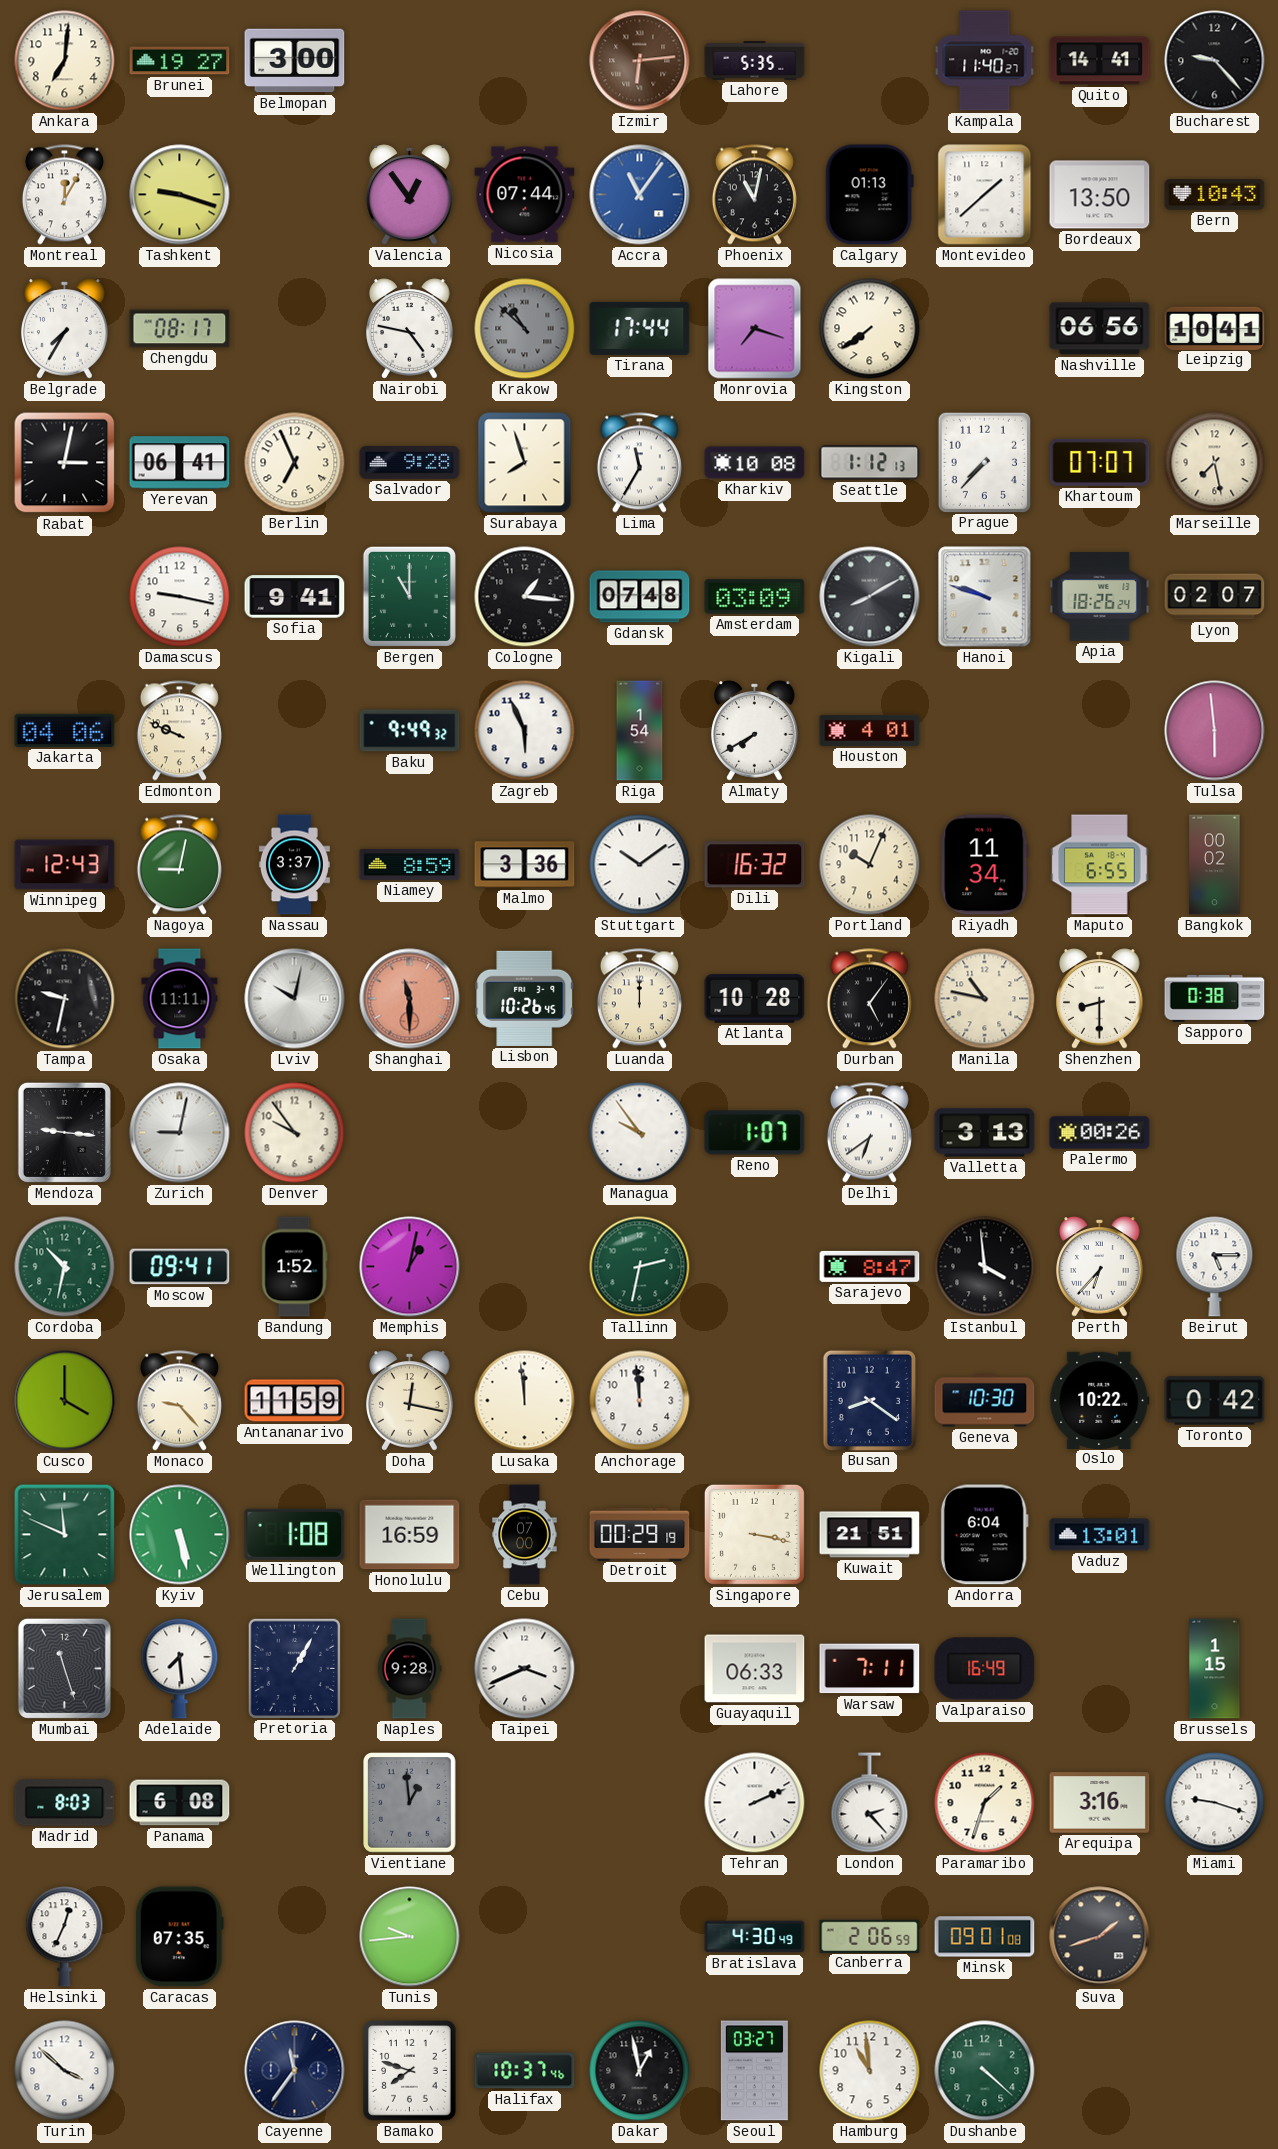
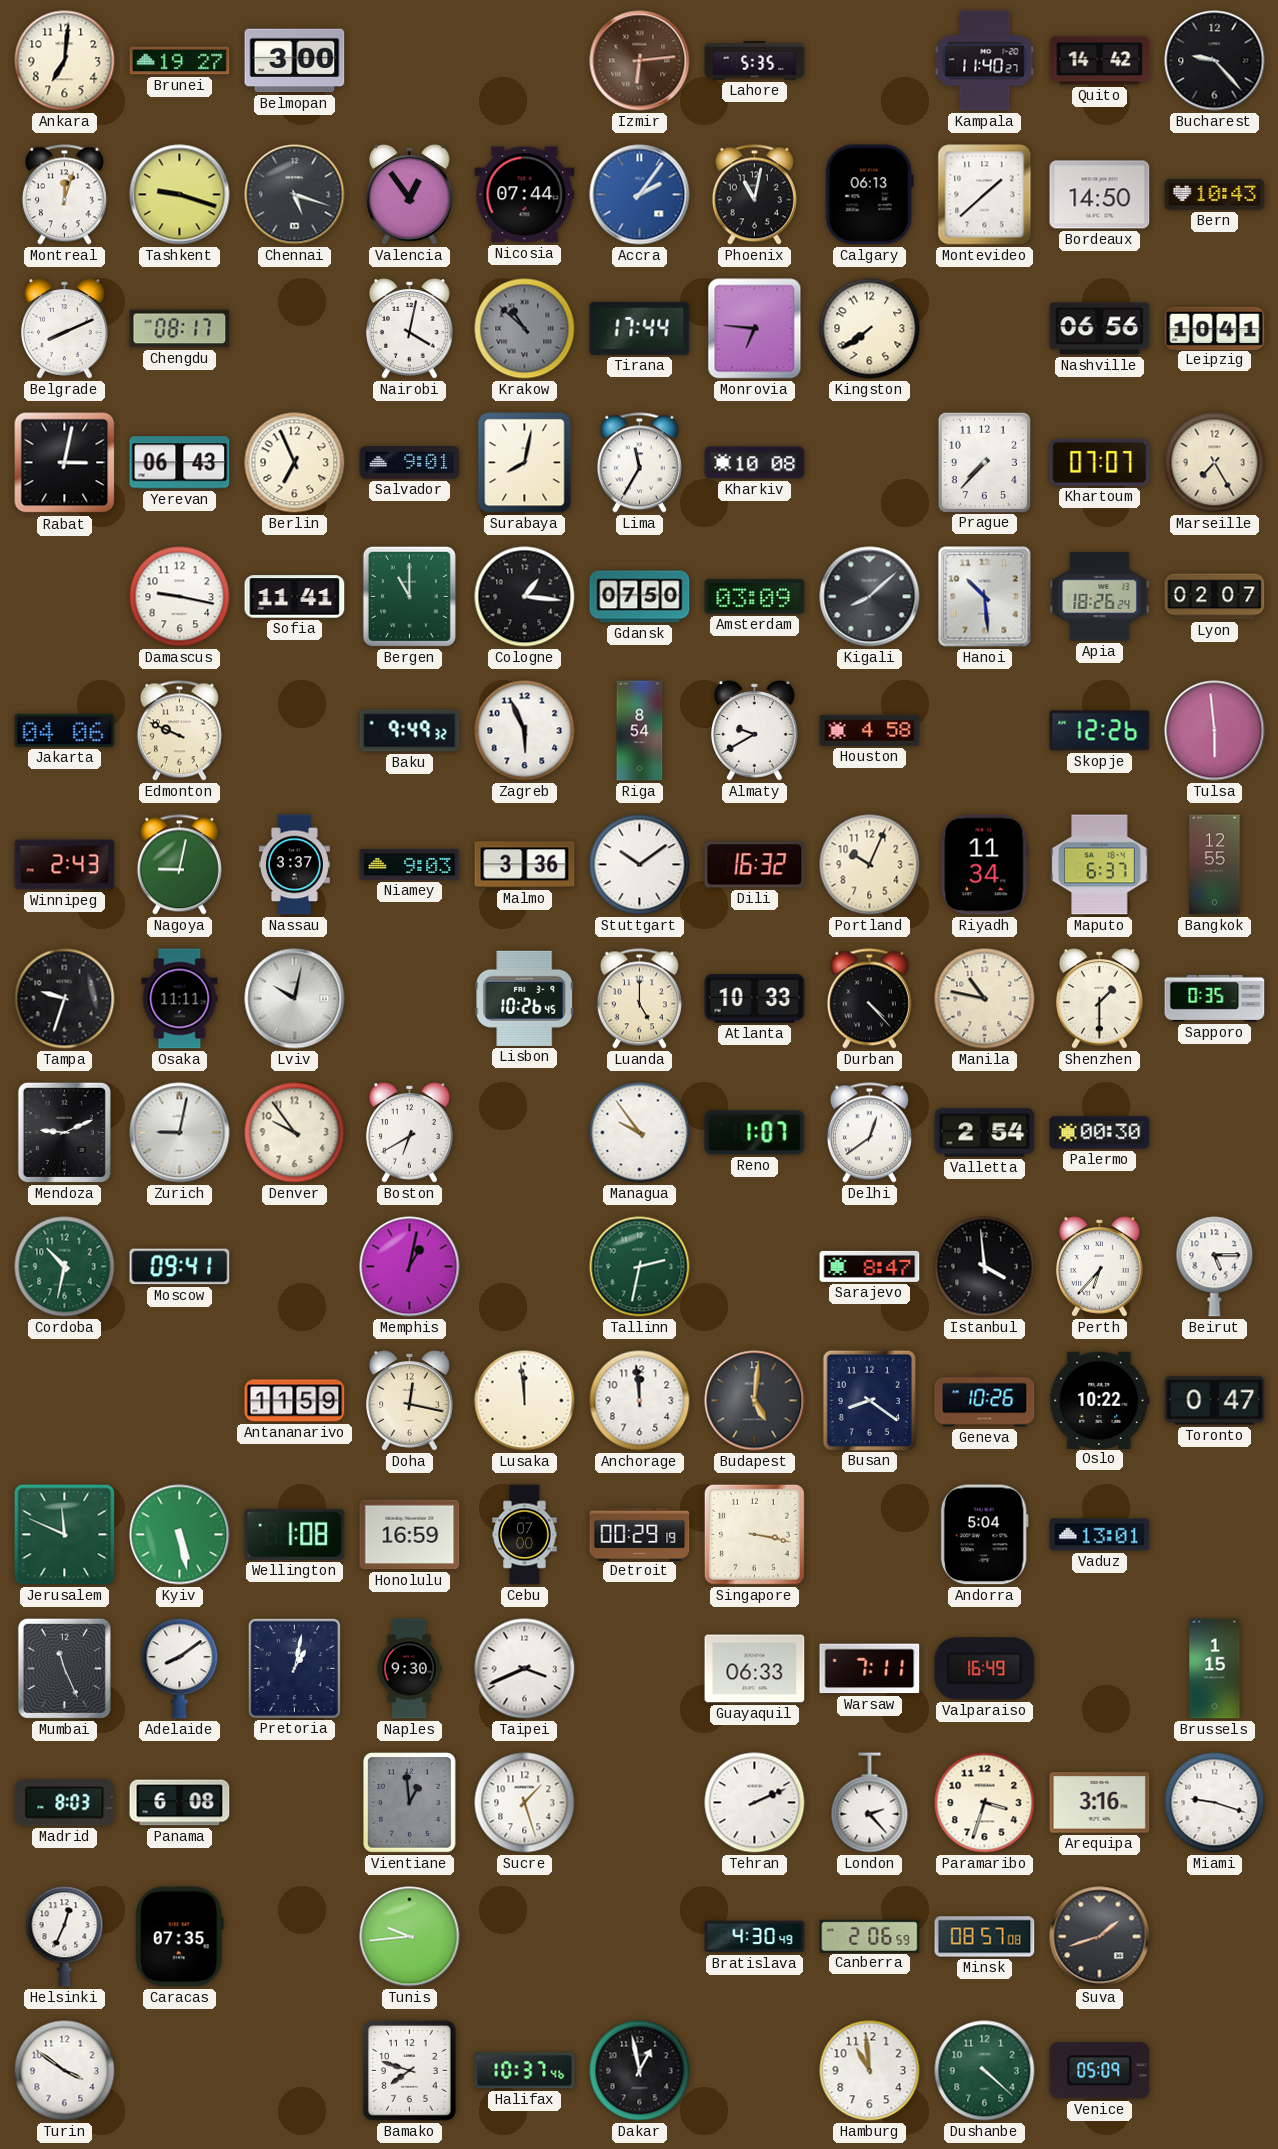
Quito: 14:41 -> 14:42 (1100, 61)
Montreal: 12:05 -> 12:03 (64, 195)
Chennai: none -> 5:18 (295, 195)
Accra: 11:06 -> 2:06 (640, 195)
Calgary: 01:13 -> 06:13 (869, 195)
Bordeaux: 13:50 -> 14:50 (1100, 195)
Belgrade: 7:35 -> 8:11 (65, 329)
Nairobi: 4:47 -> 4:02 (410, 329)
Monrovia: 7:18 -> 6:46 (755, 329)
Yerevan: 06:41 -> 06:43 (180, 463)
Salvador: 9:28 -> 9:01 (410, 463)
Surabaya: 7:57 -> 8:02 (525, 463)
Seattle: 1:12 -> none (870, 463)
Marseille: 7:28 -> 7:25 (1215, 463)
Sofia: 9:41 -> 11:41 (295, 597)
Gdansk: 07:48 -> 07:50 (640, 597)
Kigali: 8:10 -> 8:08 (870, 597)
Hanoi: 9:48 -> 10:29 (985, 597)
Riga: 1:54 -> 8:54 (640, 731)
Almaty: 7:40 -> 9:40 (755, 731)
Houston: 4:01 -> 4:58 (870, 730)
Skopje: none -> 12:26 (1100, 731)
Winnipeg: 12:43 -> 2:43 (65, 865)
Niamey: 8:59 -> 9:03 (410, 864)
Maputo: 6:55 -> 6:37 (1100, 865)
Bangkok: 00:02 -> 12:55 (1215, 865)
Tampa: 9:32 -> 9:33 (65, 999)
Shanghai: 11:30 -> none (410, 999)
Luanda: 12:00 -> 5:00 (639, 999)
Atlanta: 10:28 -> 10:33 (755, 999)
Durban: 5:06 -> 4:23 (869, 999)
Shenzhen: 8:30 -> 1:30 (1100, 999)
Sapporo: 0:38 -> 0:35 (1215, 998)
Mendoza: 9:16 -> 9:11 (64, 1132)
Boston: none -> 6:40 (410, 1133)
Delhi: 6:39 -> 12:39 (869, 1133)
Valletta: 3:13 -> 2:54 (985, 1133)
Palermo: 00:26 -> 00:30 (1100, 1133)
Bandung: 1:52 -> none (294, 1267)
Cusco: 4:00 -> none (65, 1401)
Monaco: 9:23 -> none (179, 1401)
Budapest: none -> 5:01 (755, 1401)
Geneva: 10:30 -> 10:26 (985, 1401)
Toronto: 0:42 -> 0:47 (1215, 1401)
Kuwait: 21:51 -> none (870, 1535)
Andorra: 6:04 -> 5:04 (984, 1535)
Mumbai: 11:27 -> 11:26 (64, 1668)
Adelaide: 7:29 -> 8:09 (180, 1669)
Pretoria: 1:05 -> 1:02 (294, 1668)
Naples: 9:28 -> 9:30 (409, 1669)
Sucre: none -> 1:27 (525, 1803)
Paramaribo: 1:33 -> 3:33 (985, 1803)
Minsk: 09:01 -> 08:57 (985, 1937)
Turin: 3:52 -> 3:51 (65, 2071)
Cayenne: 11:36 -> none (295, 2071)
Seoul: 03:27 -> none (754, 2071)
Venice: none -> 05:09 (1100, 2071)
